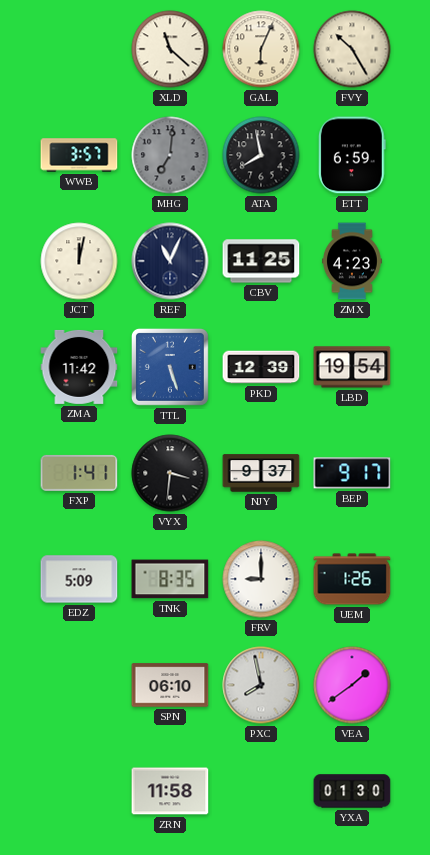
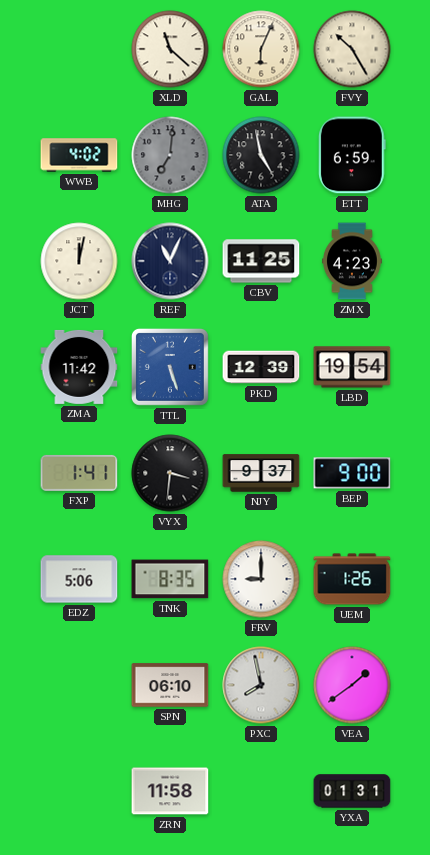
WWB: 3:57 -> 4:02 (79, 155)
ATA: 7:58 -> 4:58 (261, 155)
BEP: 9:17 -> 9:00 (352, 473)
EDZ: 5:09 -> 5:06 (79, 579)
YXA: 01:30 -> 01:31 (352, 791)
